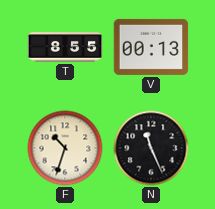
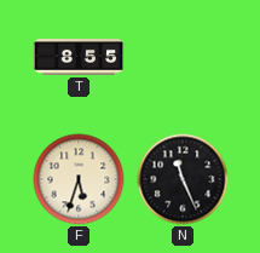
V: 00:13 -> none (151, 47)
F: 10:33 -> 5:33 (79, 179)
